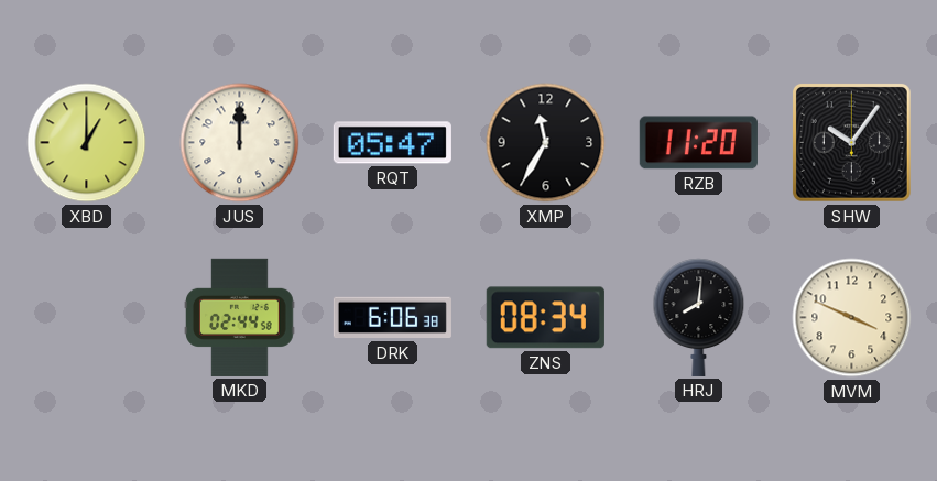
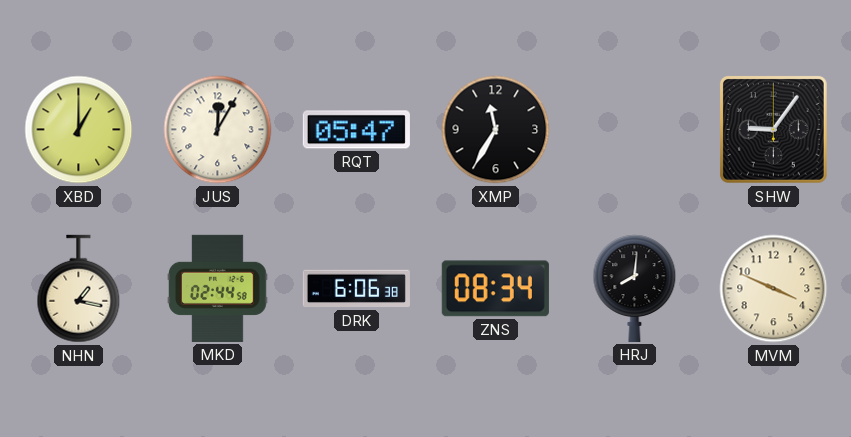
JUS: 12:00 -> 12:05 (218, 130)
RZB: 11:20 -> none (698, 143)
SHW: 10:06 -> 9:06 (773, 129)
NHN: none -> 1:17 (79, 289)
